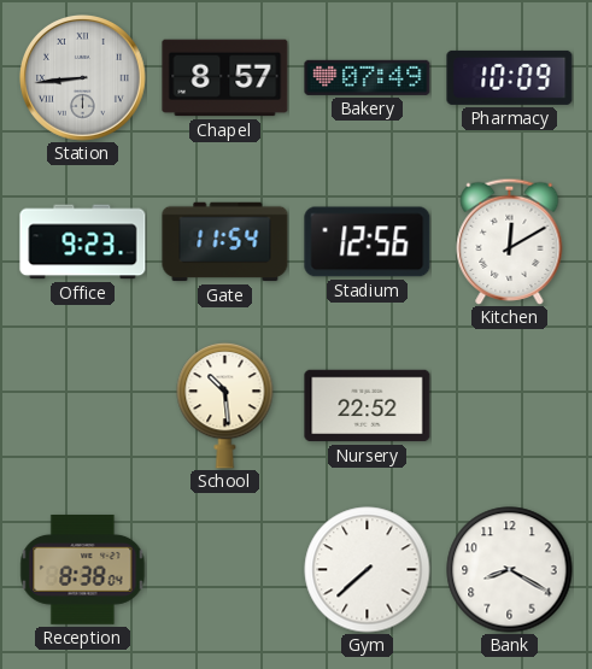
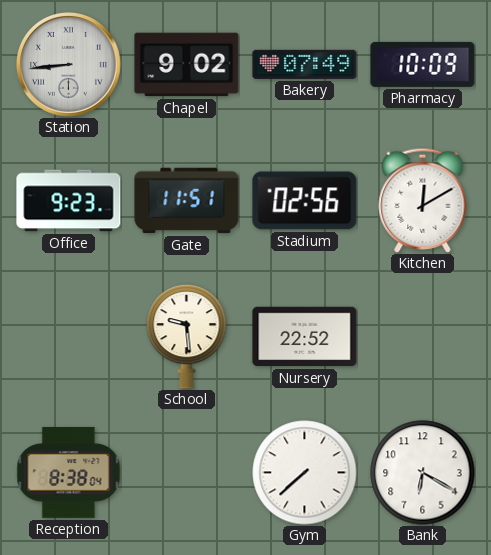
Chapel: 8:57 -> 9:02 (187, 65)
Gate: 11:54 -> 11:51 (187, 201)
Stadium: 12:56 -> 02:56 (305, 201)
School: 10:29 -> 9:29 (187, 336)
Bank: 8:20 -> 6:20 (423, 473)
